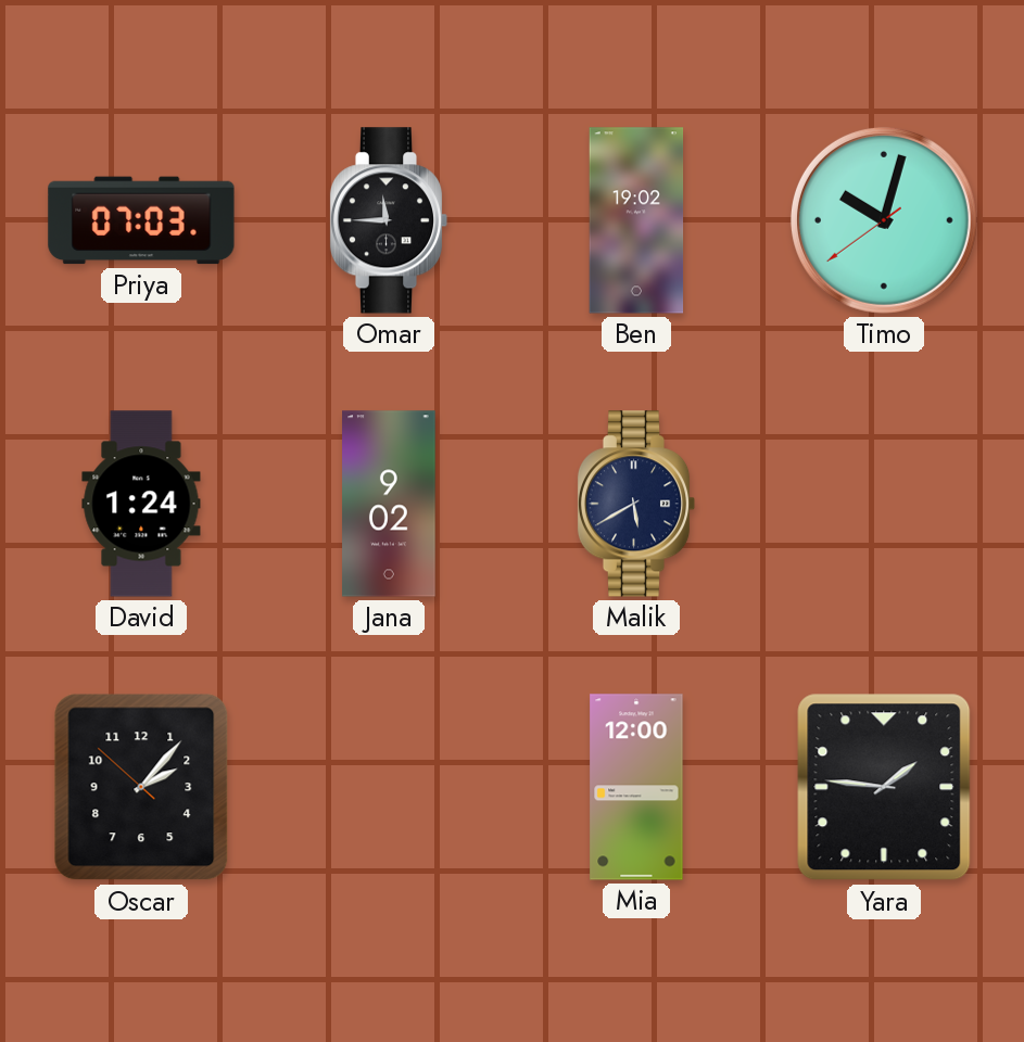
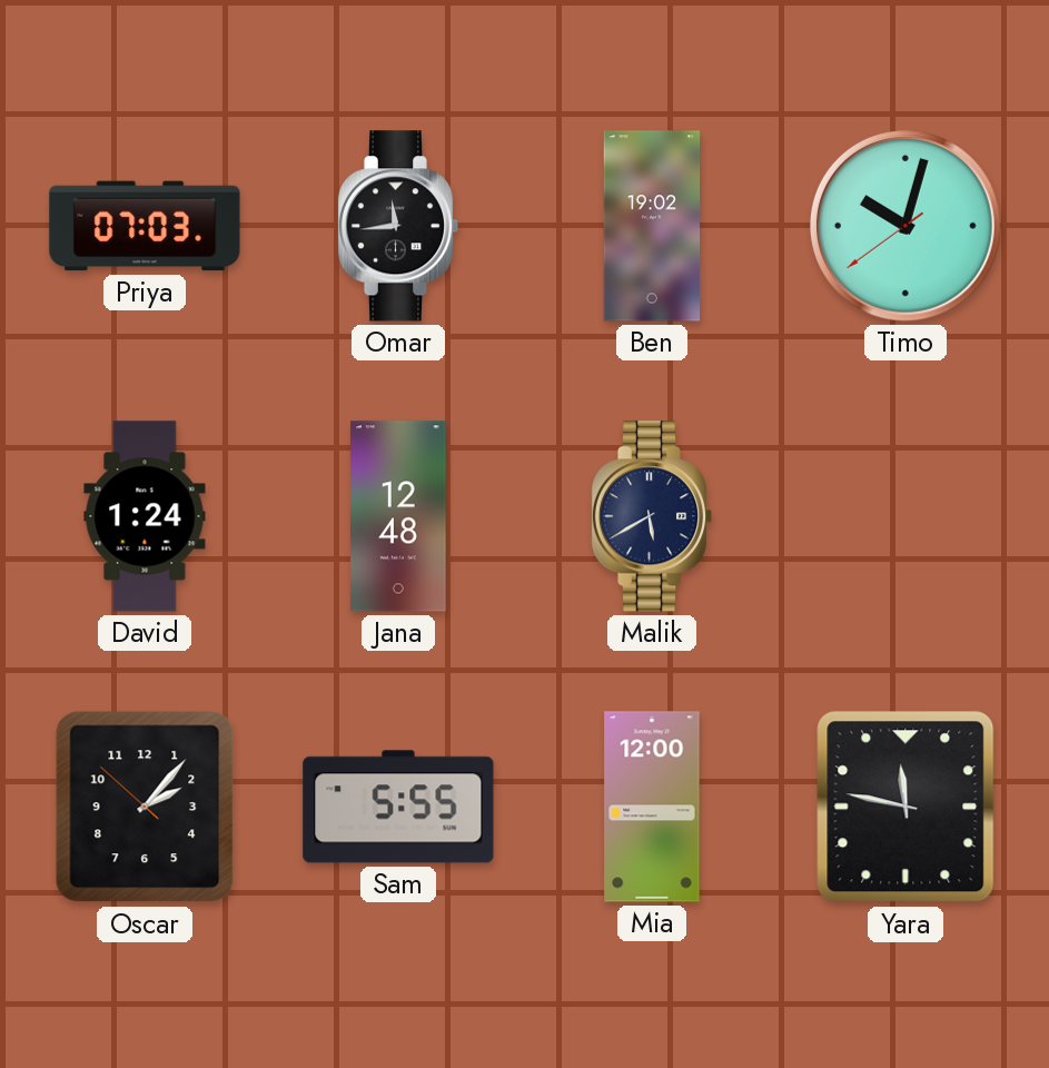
Omar: 11:45 -> 11:44 (398, 226)
Jana: 9:02 -> 12:48 (398, 516)
Sam: none -> 5:55 (398, 807)
Yara: 1:46 -> 11:47 (905, 807)
